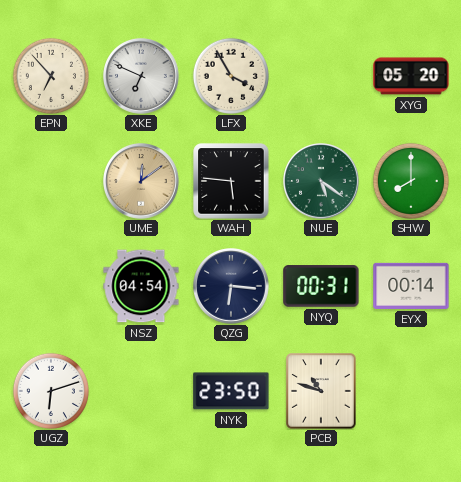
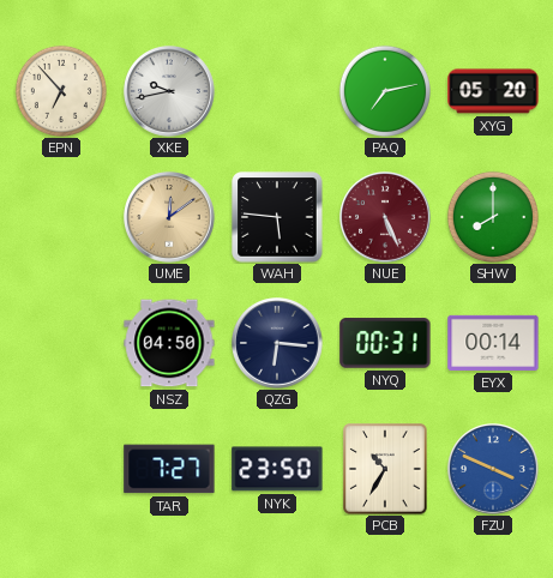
XKE: 6:49 -> 9:43 (170, 92)
LFX: 3:55 -> none (231, 76)
PAQ: none -> 7:13 (385, 91)
NUE: 5:21 -> 5:26 (386, 218)
NUE dial: green -> burgundy (386, 218)
NSZ: 04:54 -> 04:50 (169, 343)
UGZ: 6:12 -> none (51, 391)
TAR: none -> 7:27 (169, 469)
PCB: 10:48 -> 10:35 (385, 469)
FZU: none -> 3:49 (494, 470)
